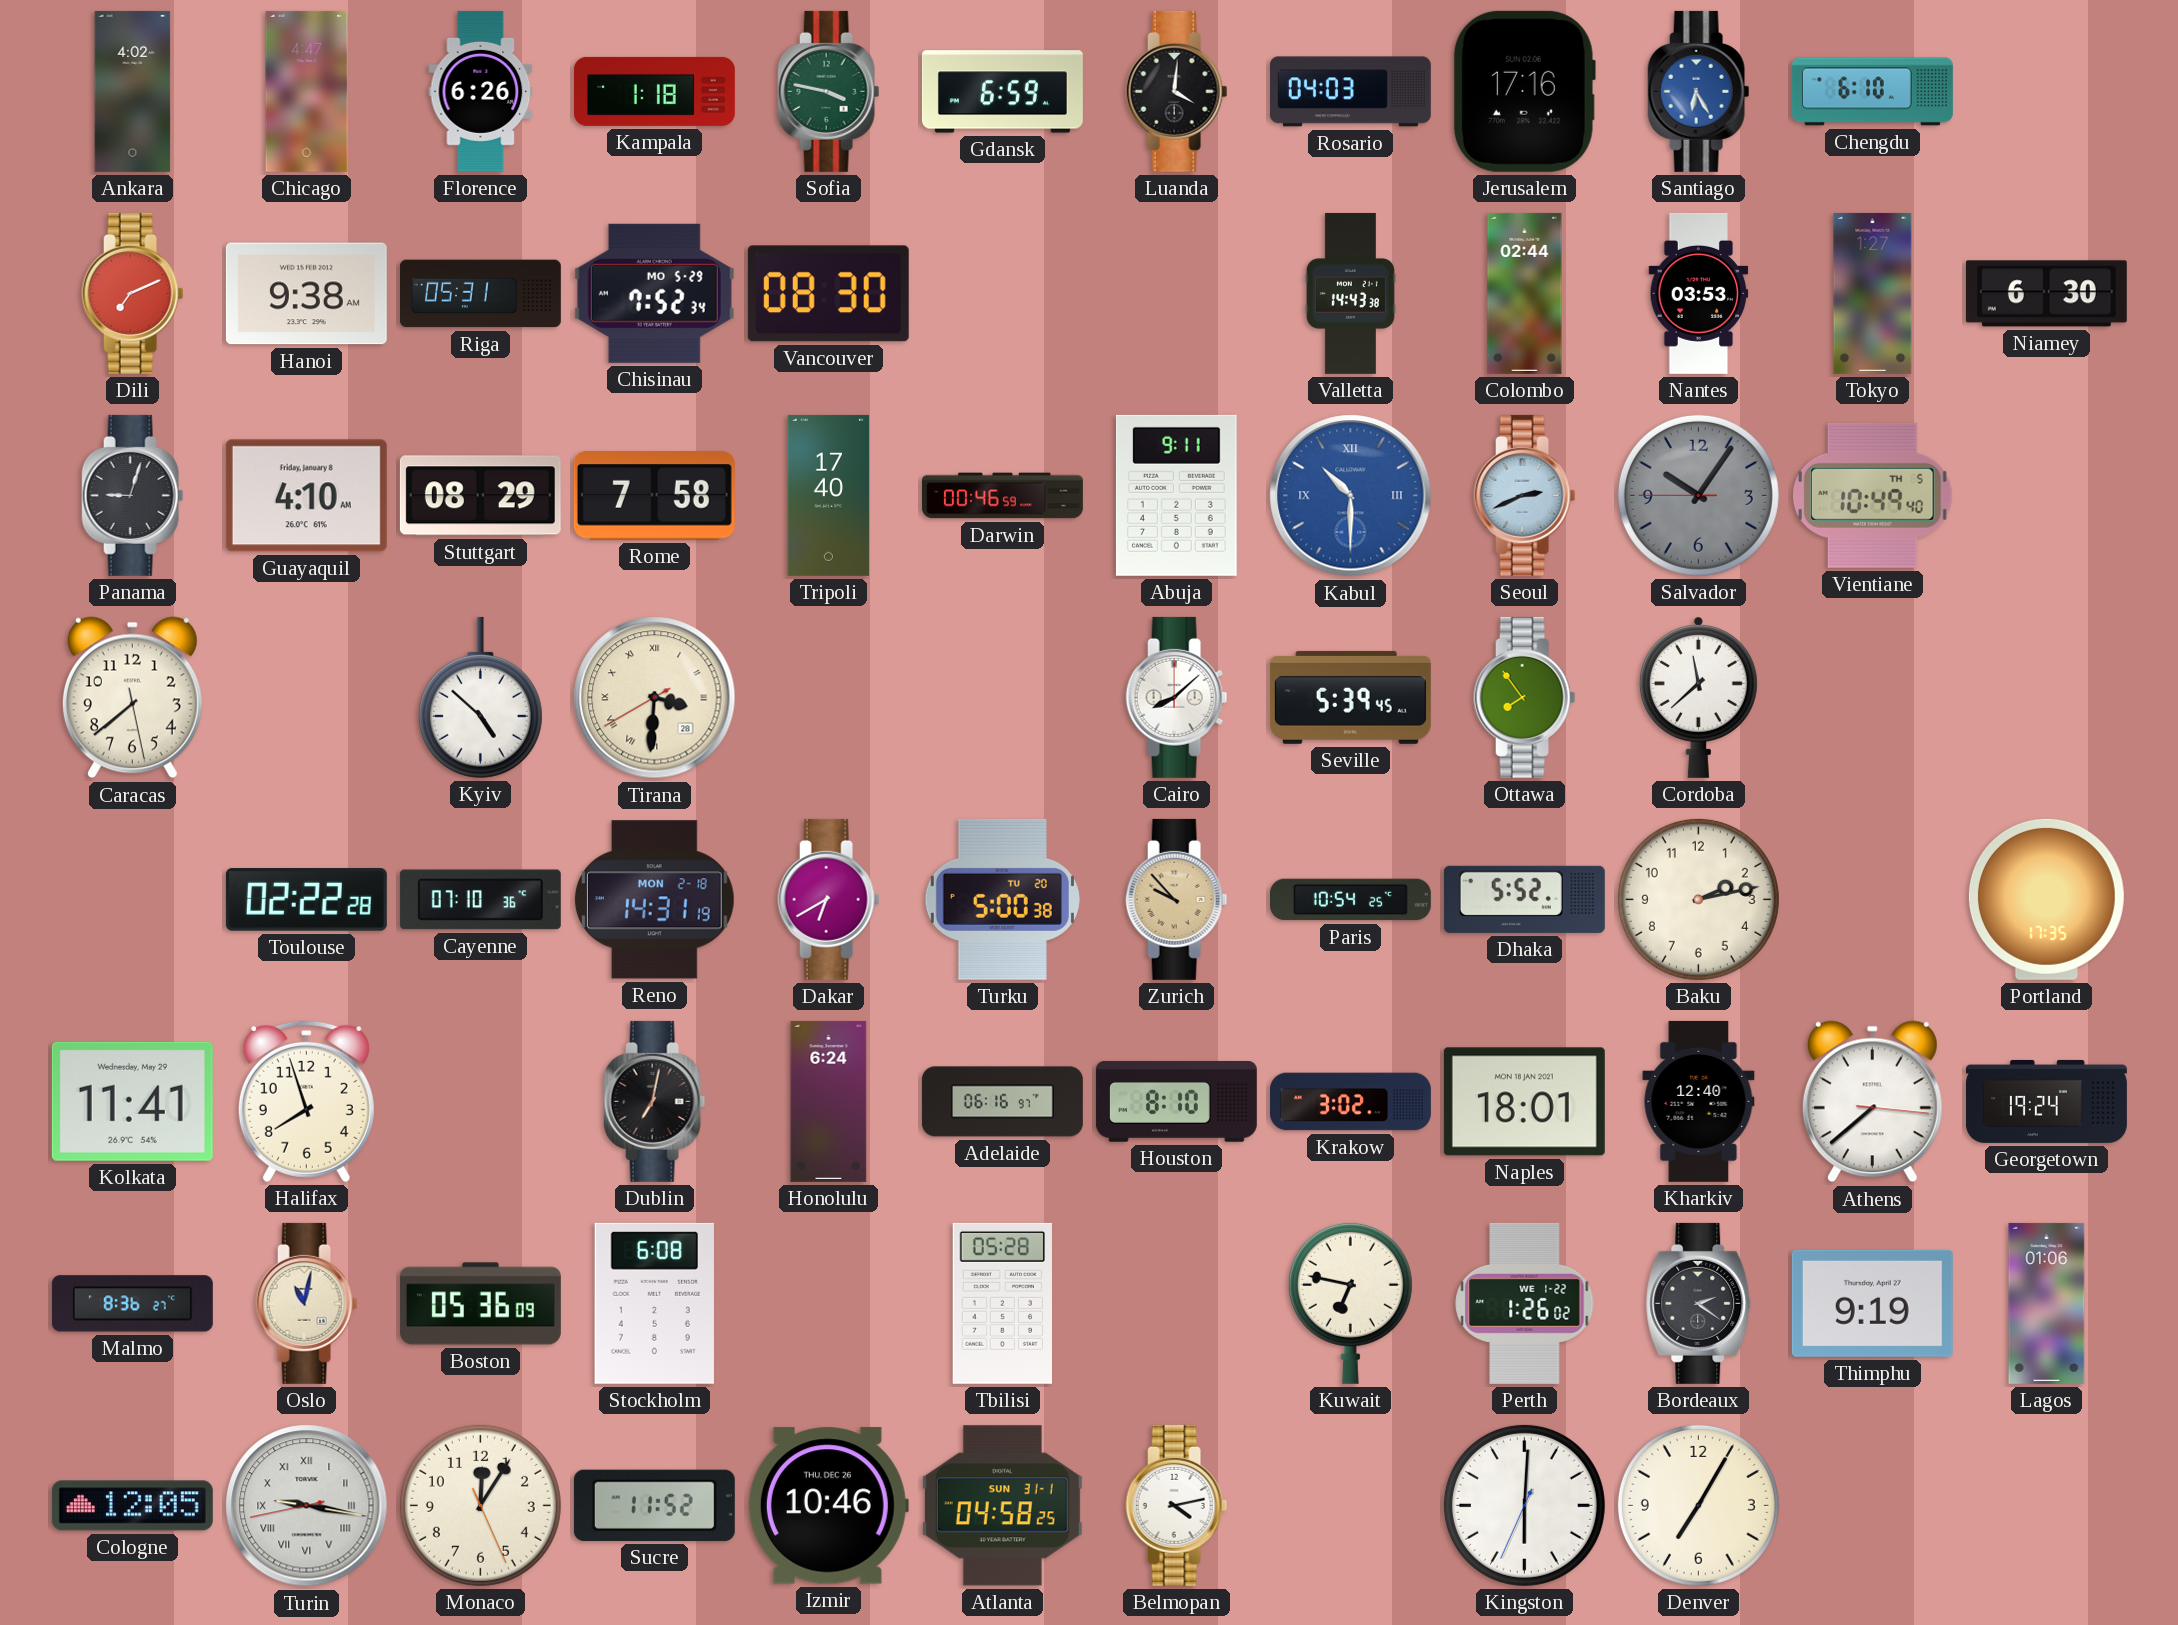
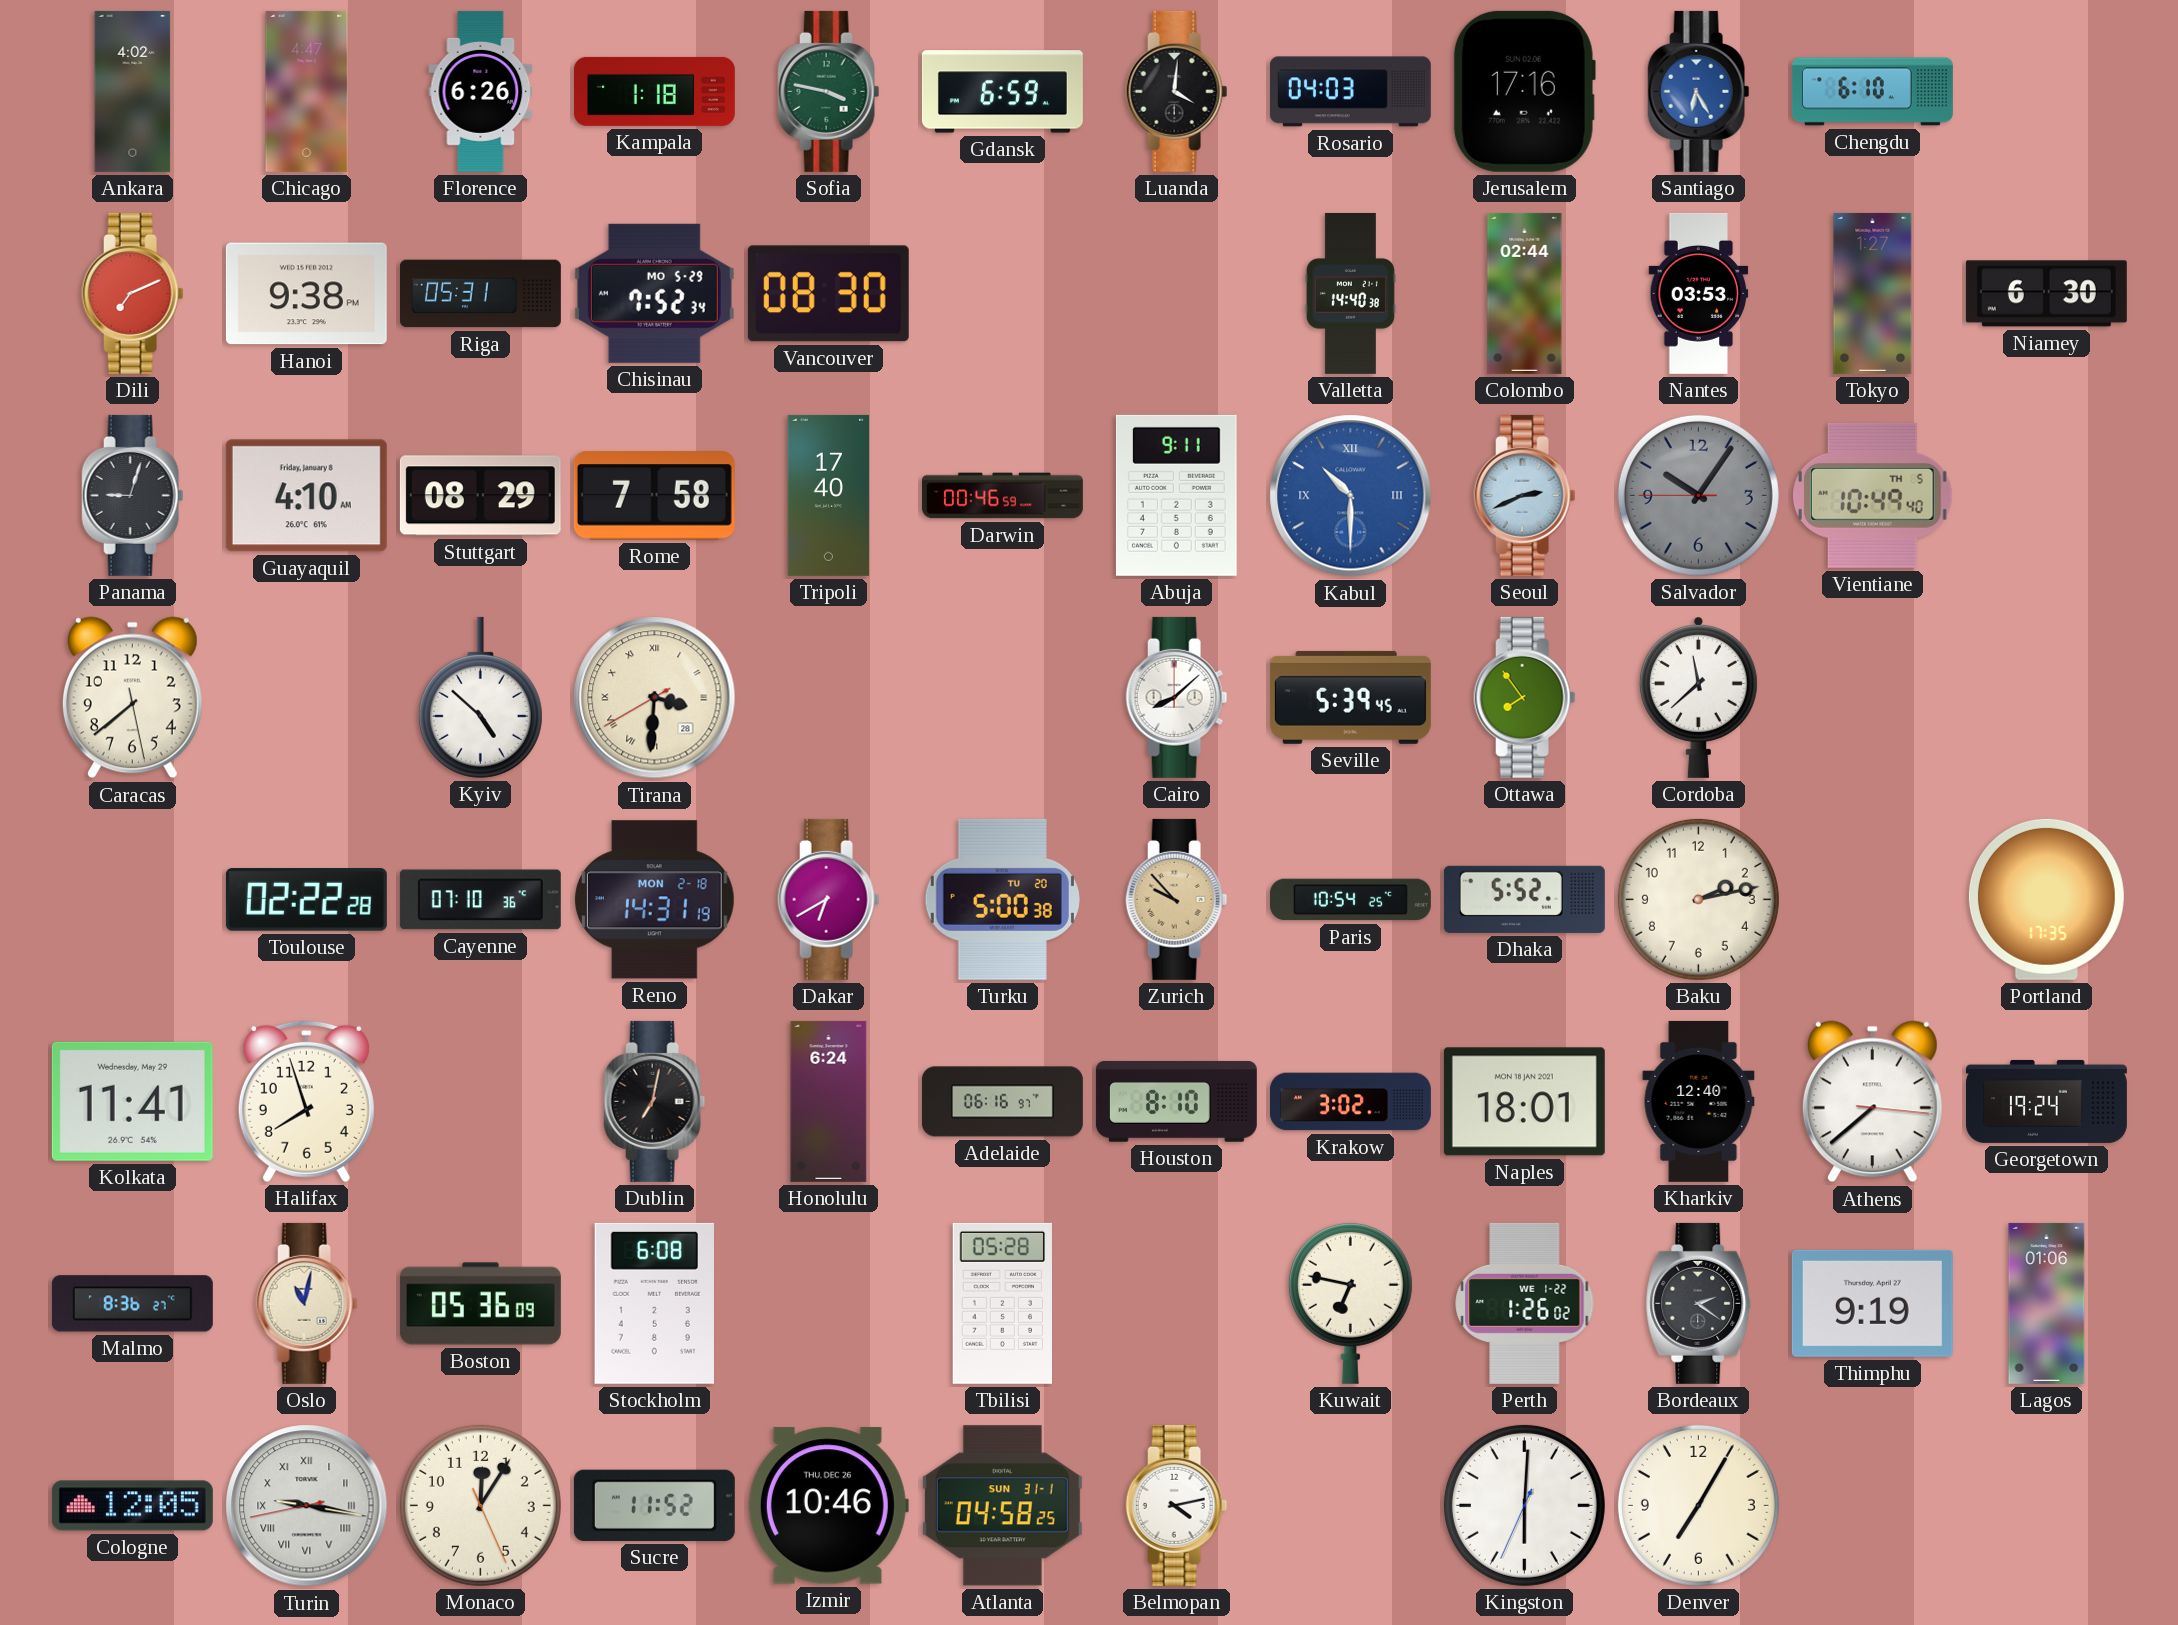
Hanoi: 9:38 AM -> 9:38 PM (306, 294)
Valletta: 14:43 -> 14:40 (1350, 293)
